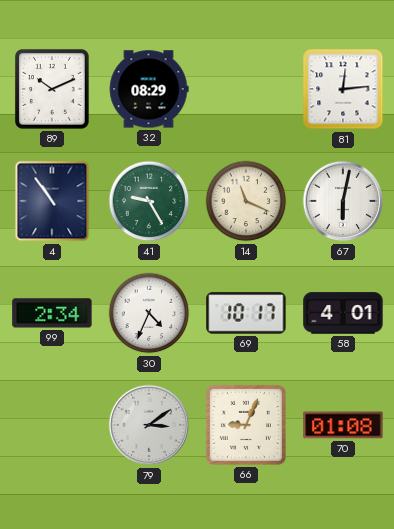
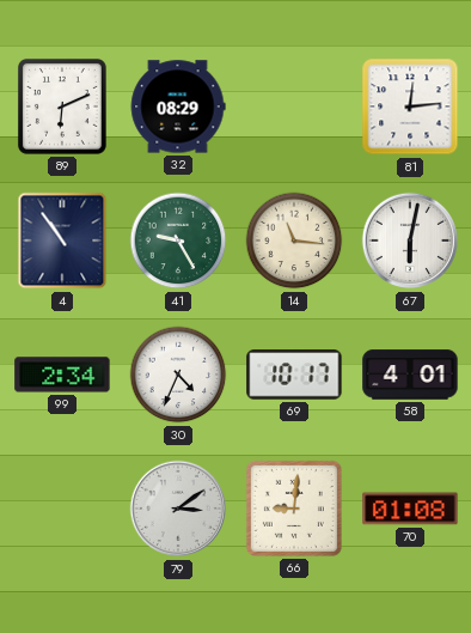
89: 10:11 -> 6:11 (62, 106)
14: 11:19 -> 11:16 (294, 241)
66: 9:04 -> 9:01 (294, 509)
